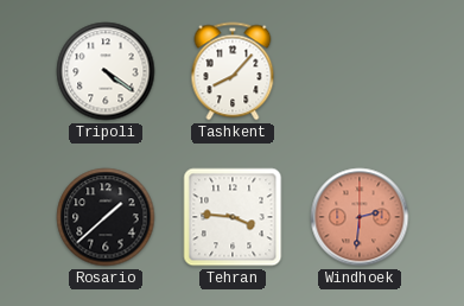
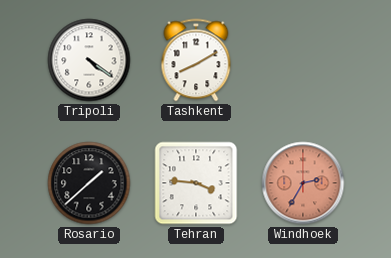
Tashkent: 8:07 -> 8:10 (196, 60)
Windhoek: 2:31 -> 2:35 (303, 183)
